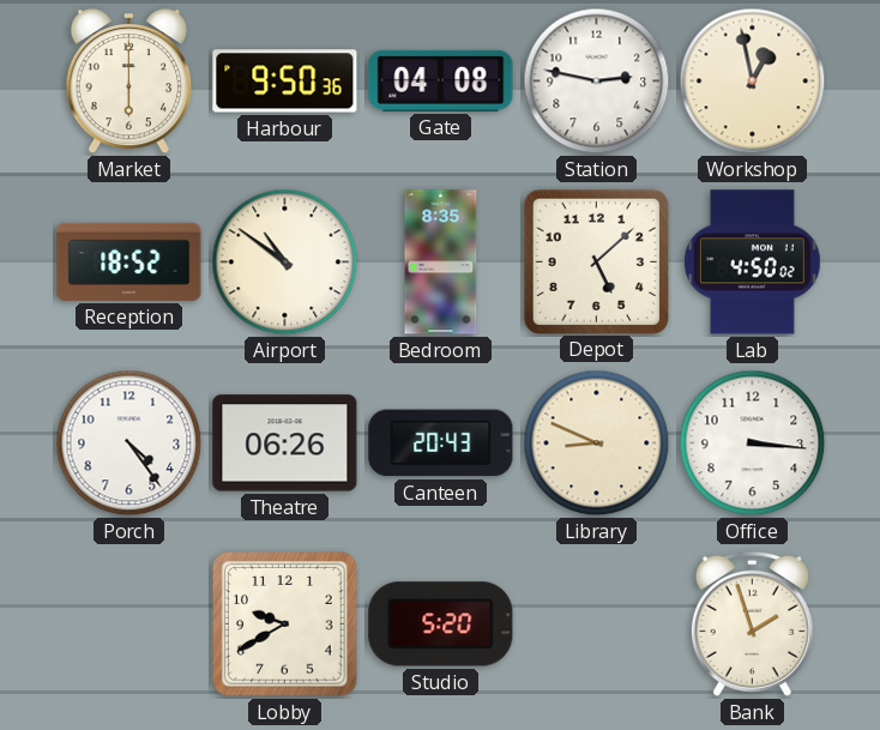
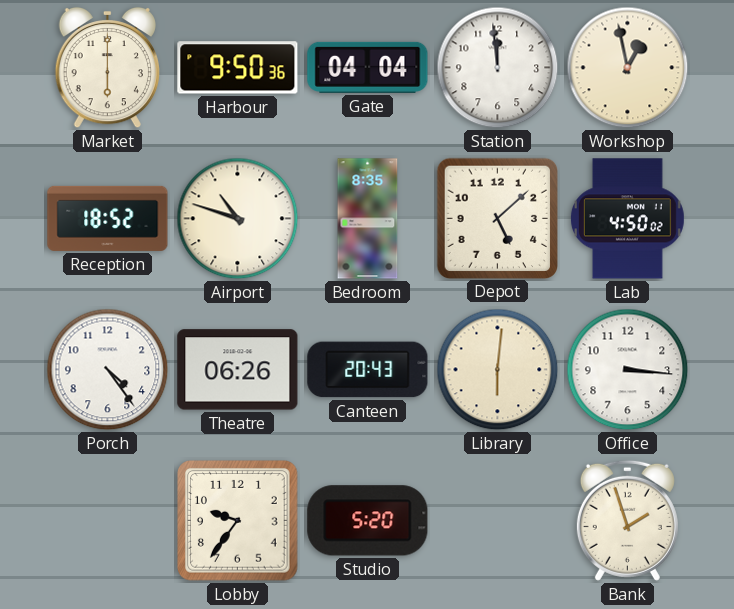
Gate: 04:08 -> 04:04 (368, 67)
Station: 2:47 -> 11:59 (498, 68)
Airport: 10:51 -> 10:48 (238, 219)
Library: 8:49 -> 6:01 (498, 370)
Lobby: 9:40 -> 9:36 (238, 521)
